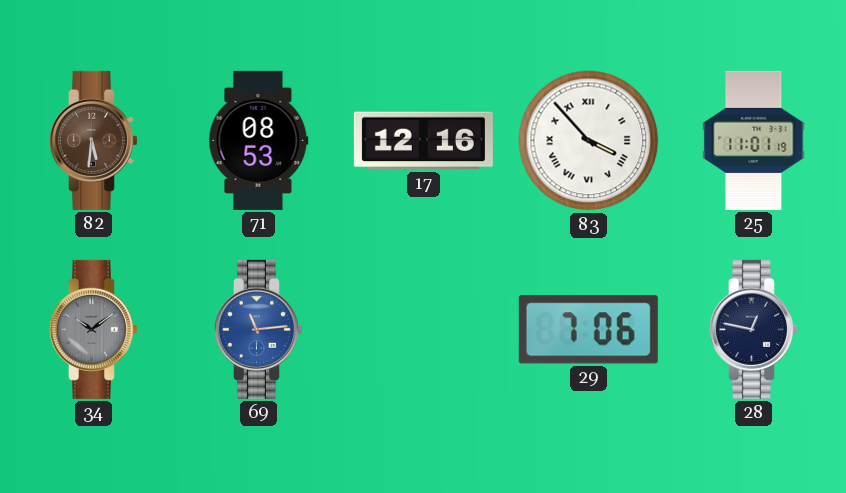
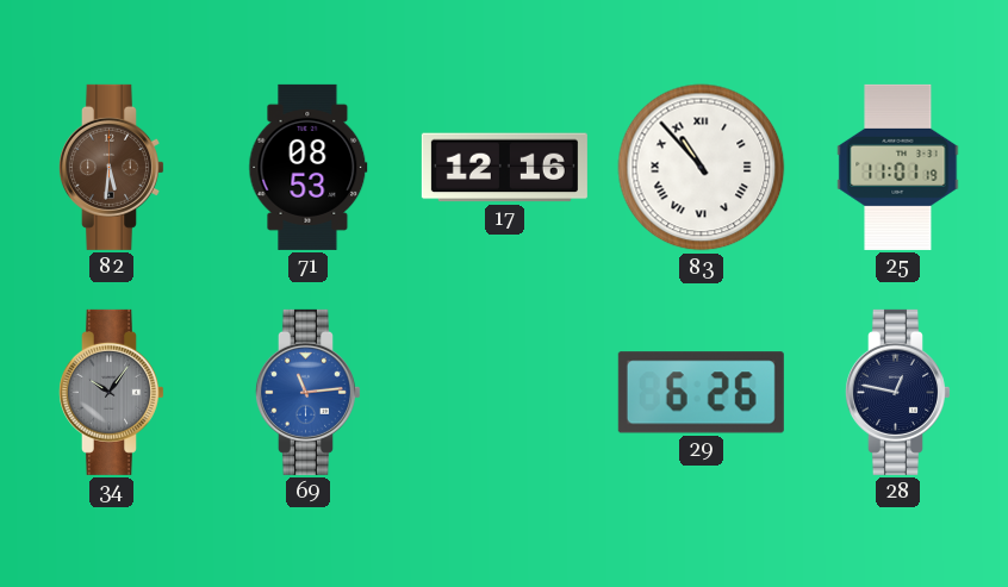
83: 3:53 -> 10:53 (702, 168)
34: 10:09 -> 10:06 (111, 392)
29: 7:06 -> 6:26 (701, 393)
